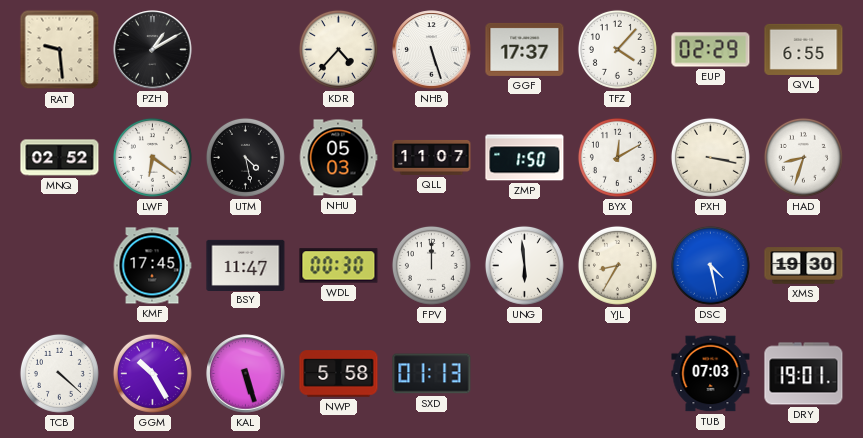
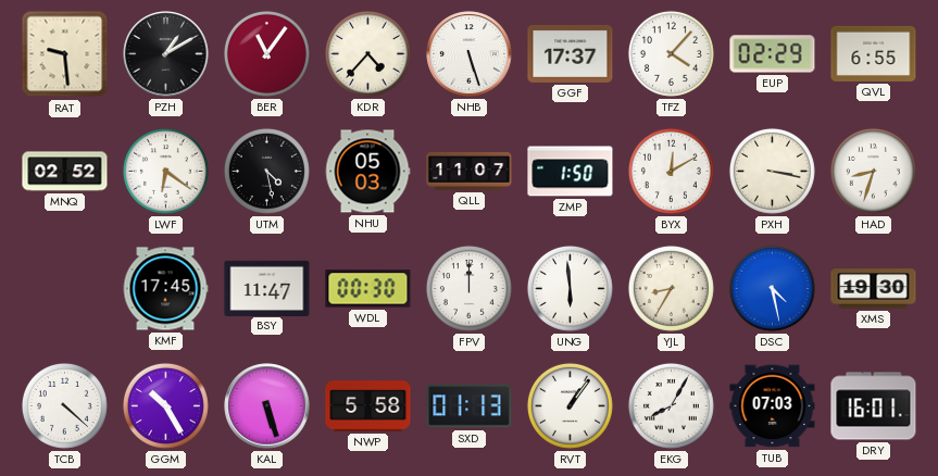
BER: none -> 11:06 (266, 53)
RVT: none -> 1:06 (570, 405)
EKG: none -> 8:05 (671, 405)
DRY: 19:01 -> 16:01 (874, 406)
